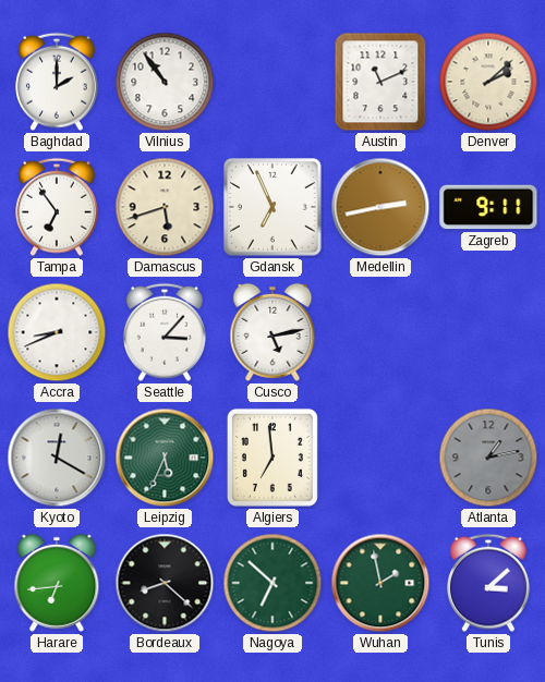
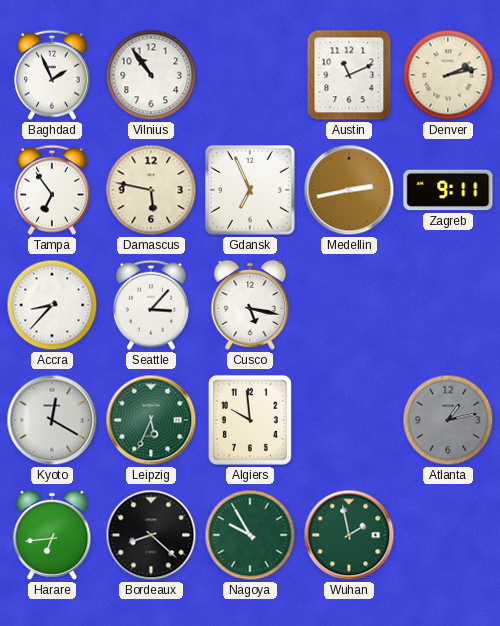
Baghdad: 2:00 -> 1:56 (53, 75)
Denver: 2:08 -> 2:13 (448, 75)
Damascus: 5:42 -> 5:47 (151, 190)
Accra: 8:41 -> 8:37 (52, 305)
Cusco: 5:13 -> 5:17 (250, 305)
Algiers: 6:59 -> 9:59 (250, 420)
Nagoya: 6:52 -> 9:55 (250, 535)
Tunis: 3:08 -> none (489, 583)
